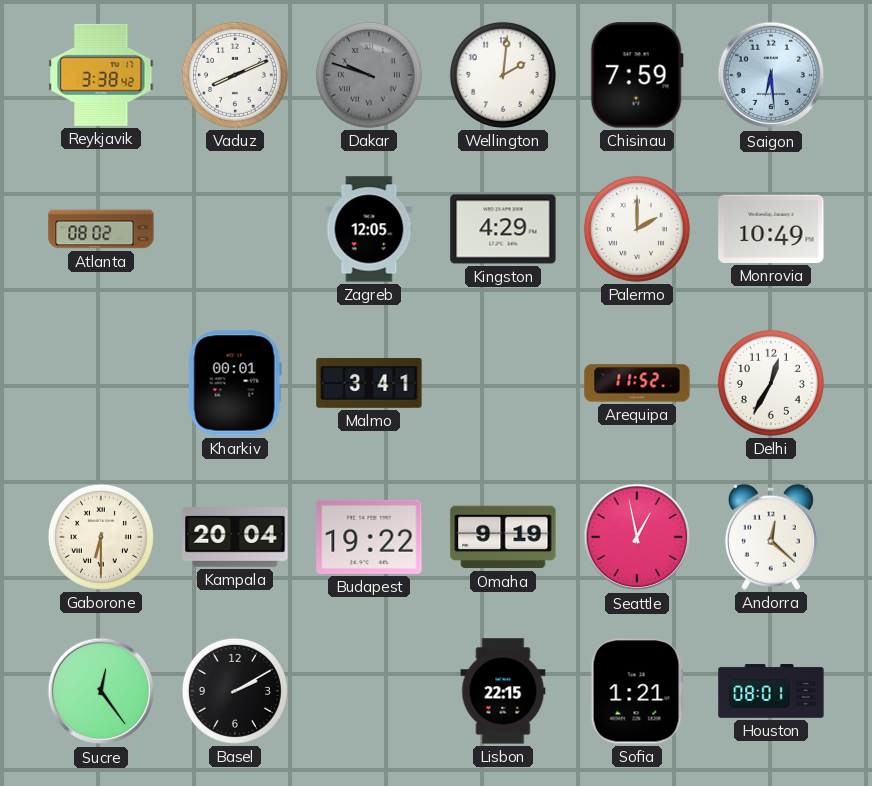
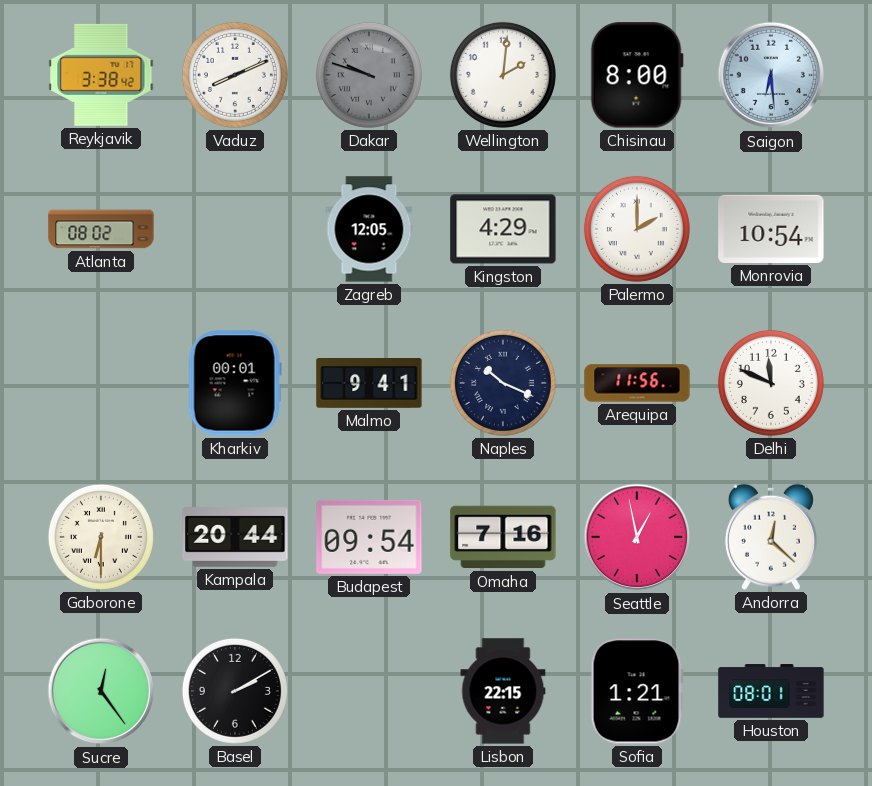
Chisinau: 7:59 -> 8:00 (637, 75)
Monrovia: 10:49 -> 10:54 (771, 229)
Malmo: 3:41 -> 9:41 (369, 384)
Naples: none -> 10:19 (503, 383)
Arequipa: 11:52 -> 11:56 (637, 383)
Delhi: 12:35 -> 11:49 (771, 383)
Kampala: 20:04 -> 20:44 (235, 538)
Budapest: 19:22 -> 09:54 (369, 537)
Omaha: 9:19 -> 7:16 (503, 537)
